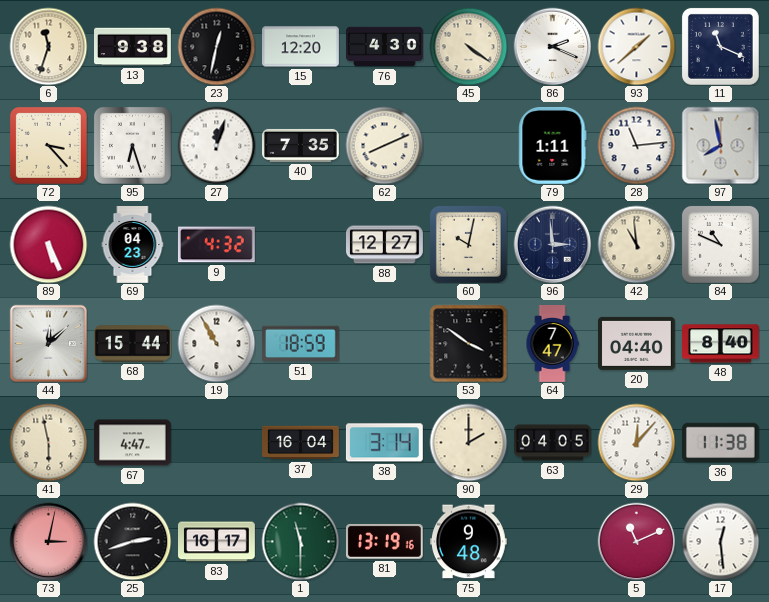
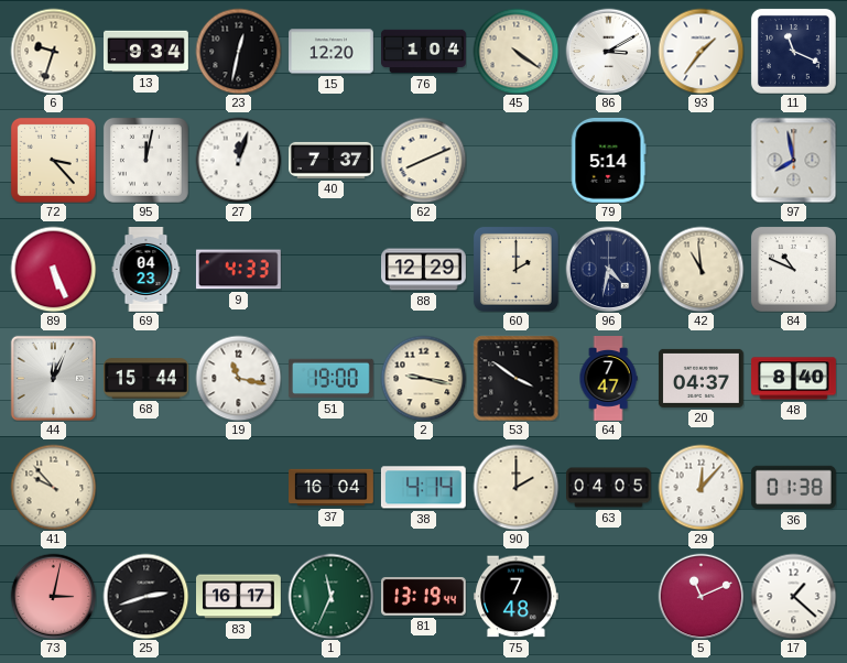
6: 11:33 -> 9:33 (53, 51)
13: 9:38 -> 9:34 (146, 52)
76: 4:30 -> 1:04 (424, 52)
86: 2:19 -> 3:10 (608, 51)
93: 1:38 -> 1:36 (701, 51)
95: 6:27 -> 12:02 (145, 160)
40: 7:35 -> 7:37 (332, 160)
79: 1:11 -> 5:14 (609, 160)
28: 11:14 -> none (636, 145)
9: 4:32 -> 4:33 (238, 270)
88: 12:27 -> 12:29 (424, 270)
60: 10:02 -> 2:00 (515, 269)
96: 2:59 -> 4:32 (608, 269)
44: 12:08 -> 12:04 (53, 378)
19: 10:55 -> 11:17 (238, 378)
51: 18:59 -> 19:00 (330, 379)
2: none -> 9:17 (423, 378)
20: 04:40 -> 04:37 (702, 378)
41: 5:58 -> 9:53 (53, 487)
67: 4:47 -> none (133, 443)
38: 3:14 -> 4:14 (423, 488)
36: 11:38 -> 01:38 (793, 488)
1: 11:30 -> 11:34 (330, 596)
81: 13:19:16 -> 13:19:44 (423, 596)
75: 9:48 -> 7:48 (515, 597)
17: 12:29 -> 1:22 (793, 596)
